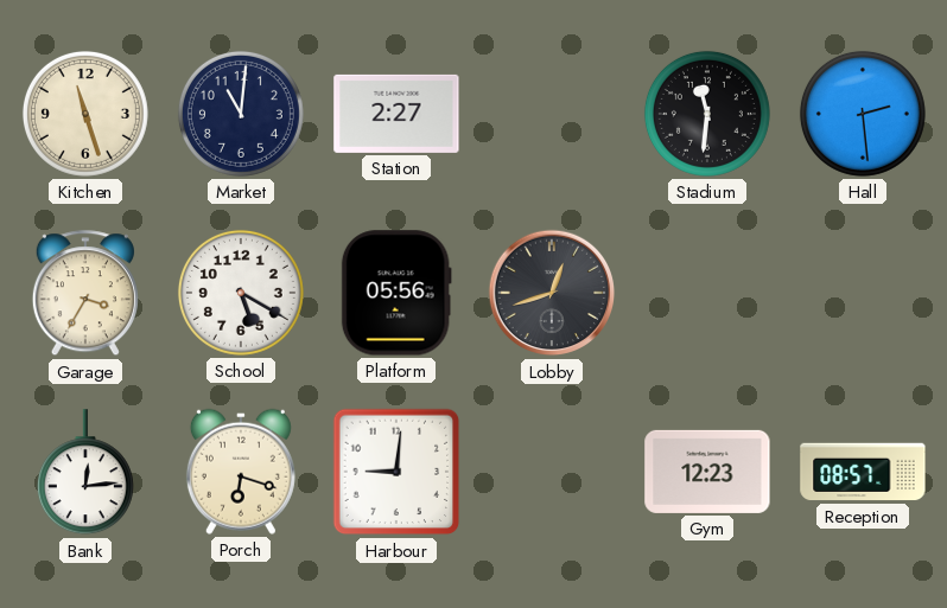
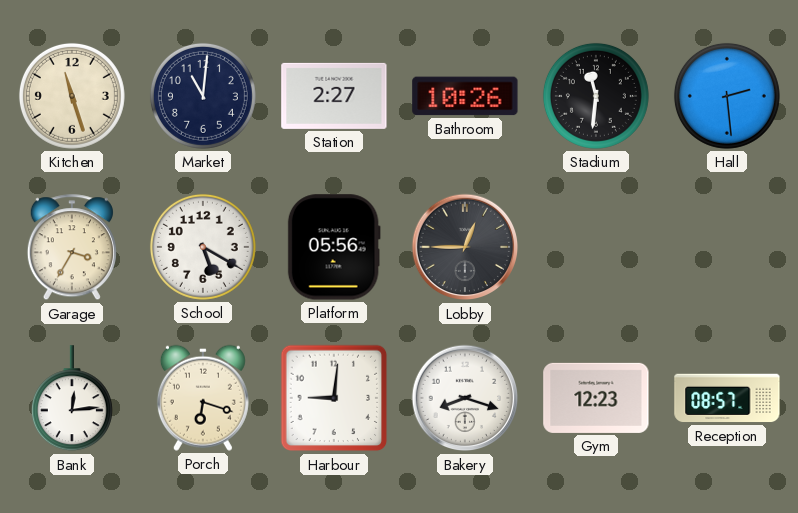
Bathroom: none -> 10:26 (465, 96)
Lobby: 12:42 -> 12:45 (465, 247)
Bakery: none -> 8:18 (465, 398)
